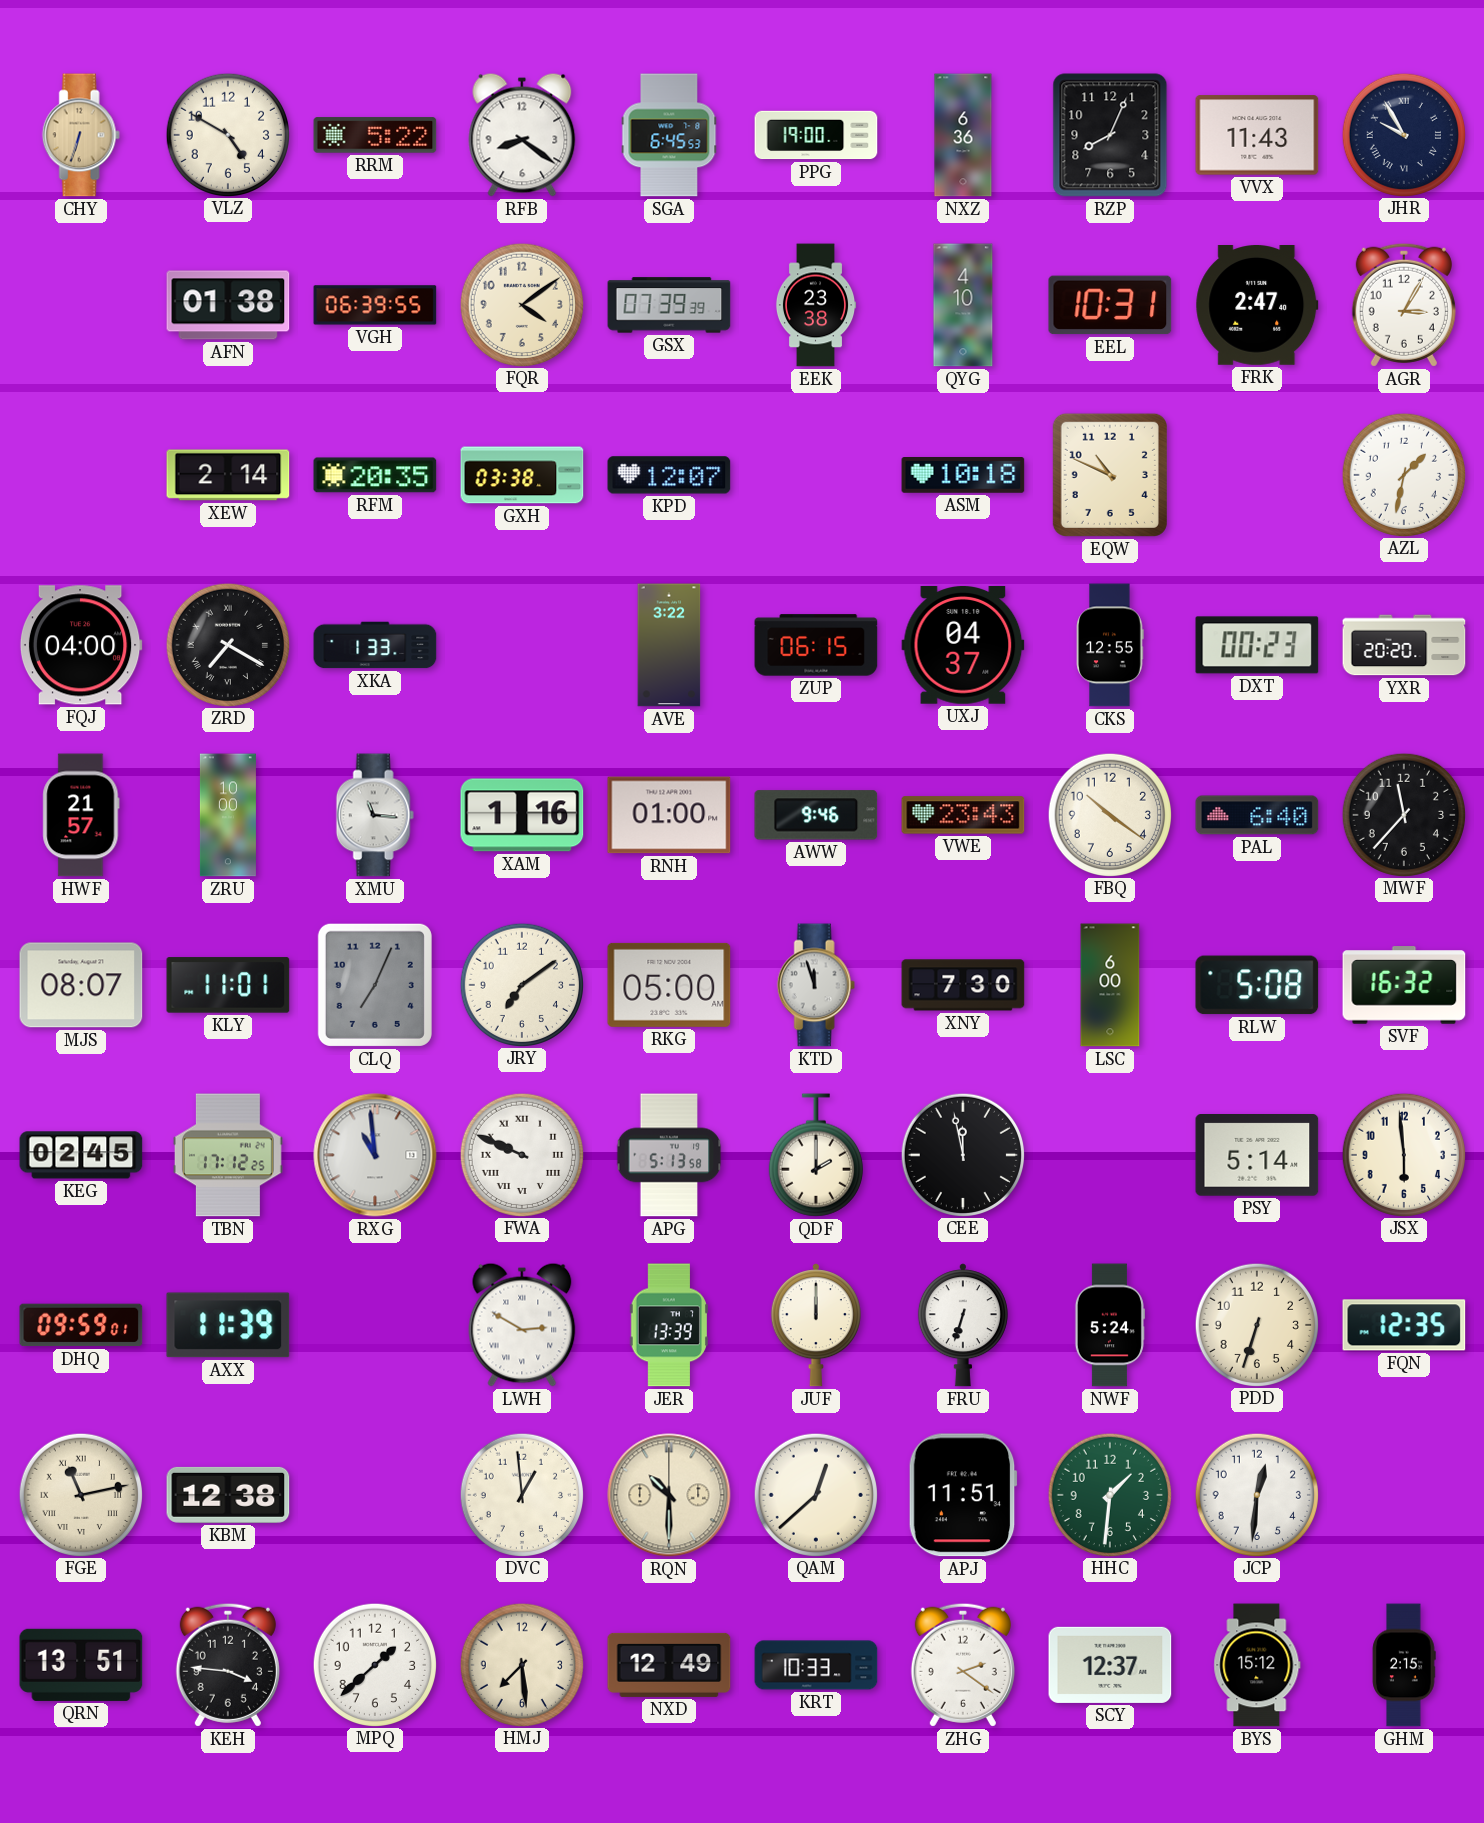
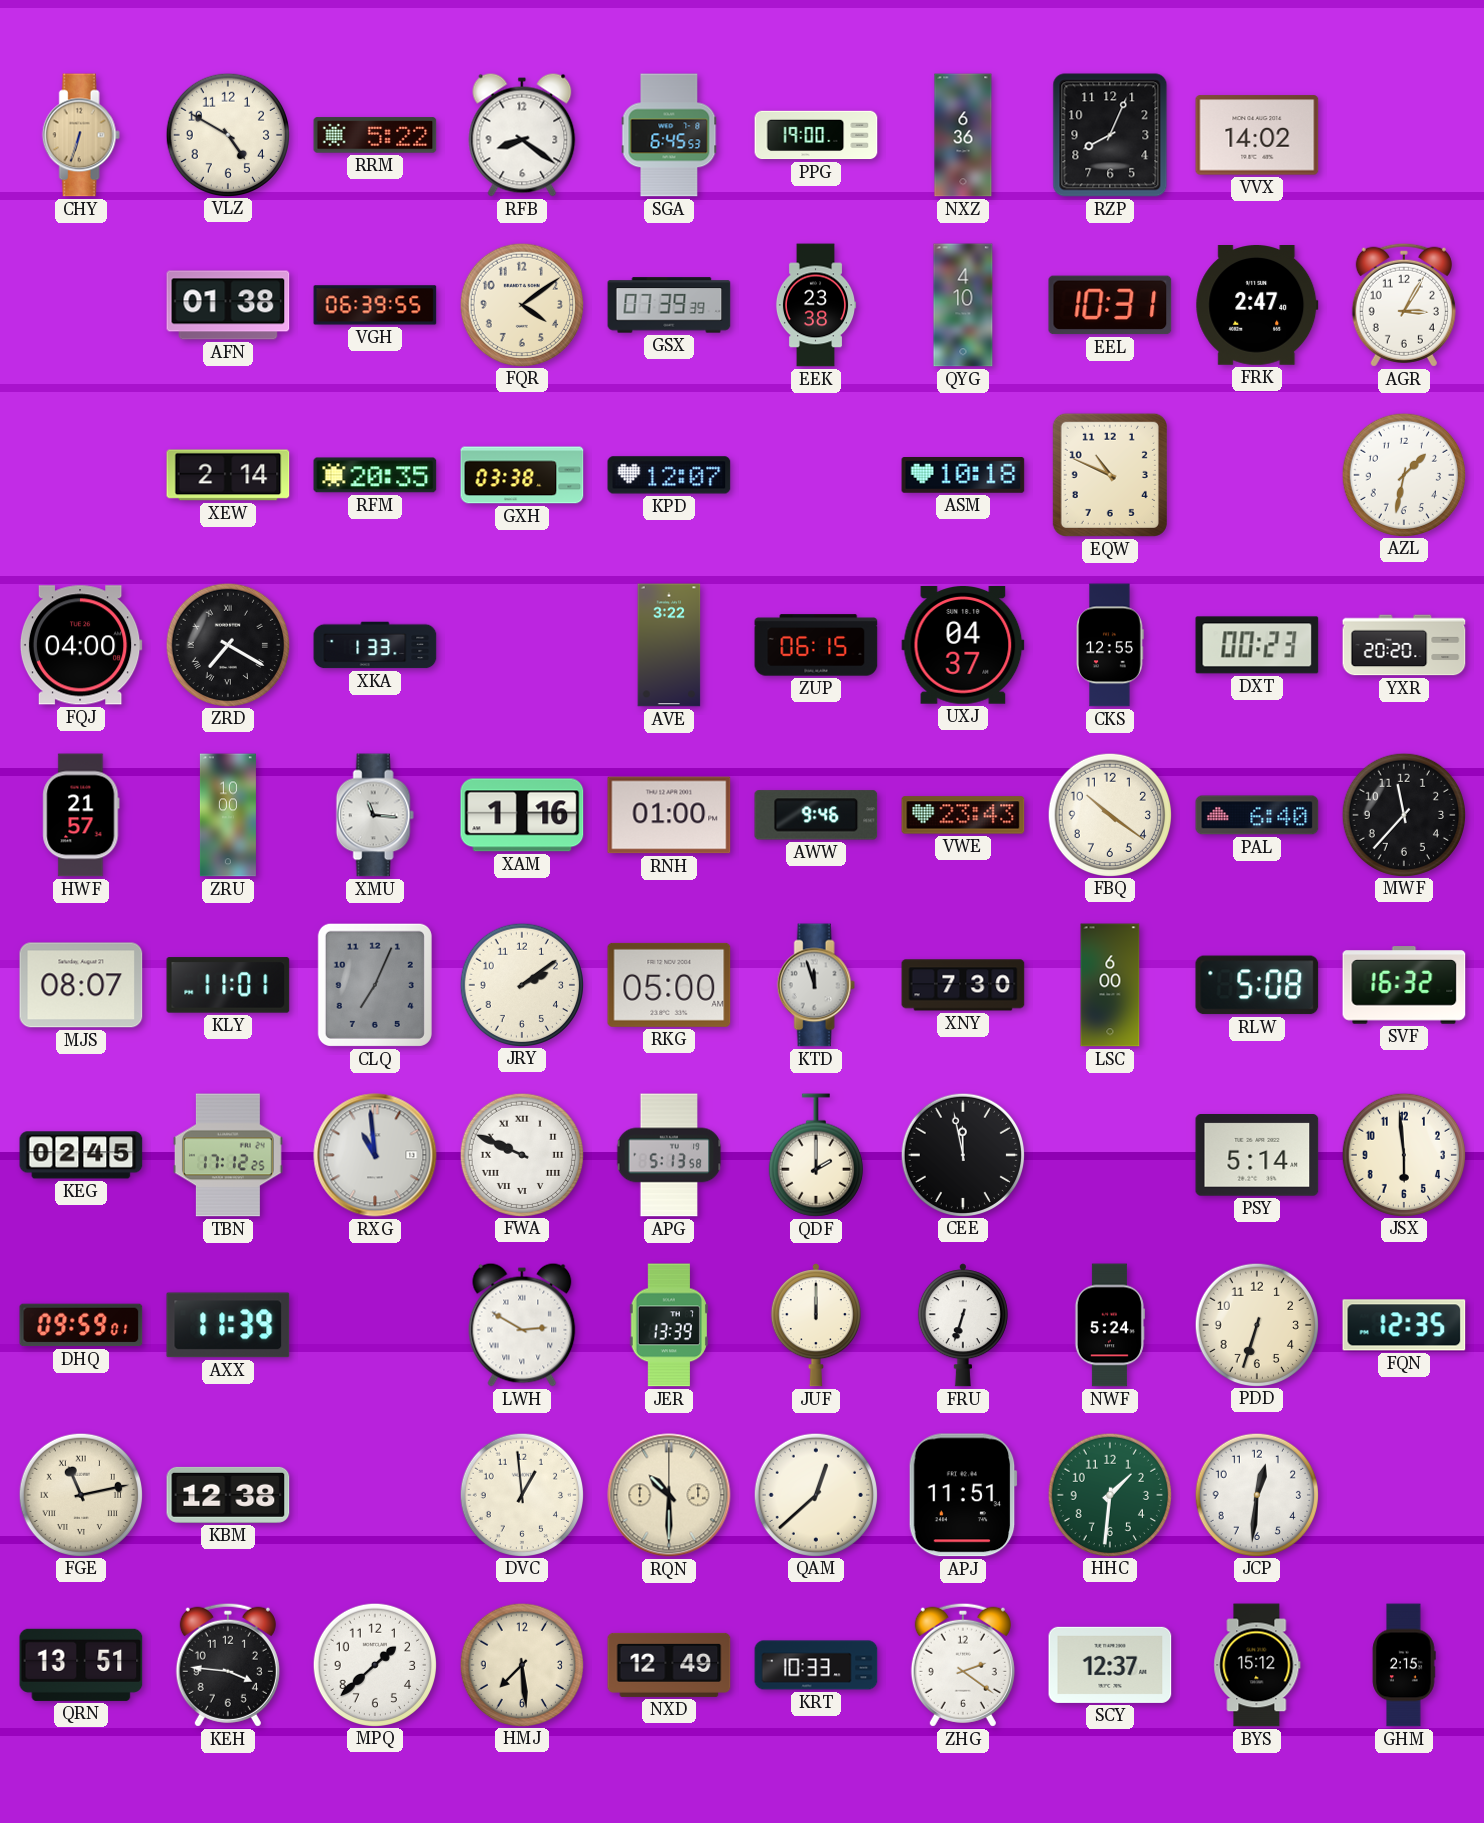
VVX: 11:43 -> 14:02 (1257, 135)
JHR: 9:55 -> none (1403, 134)
JRY: 7:09 -> 2:09 (521, 984)
